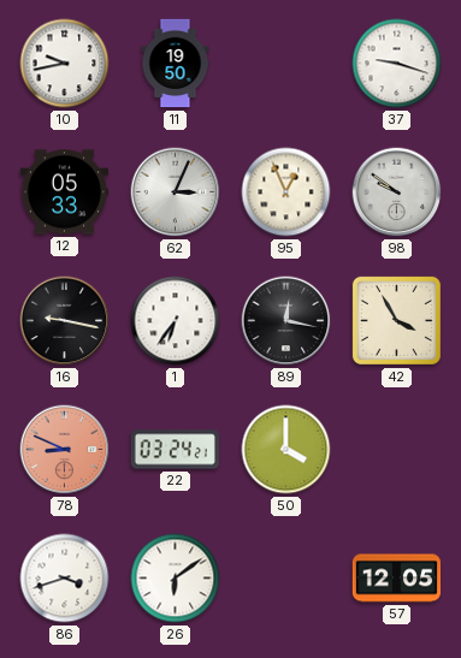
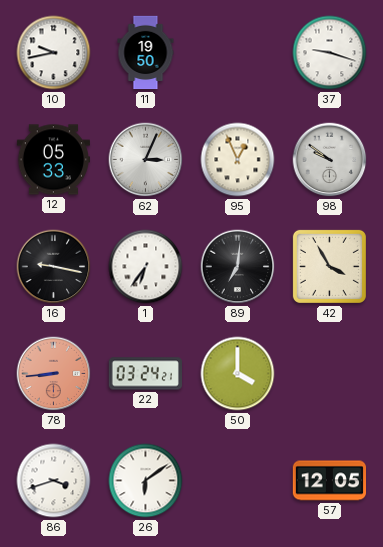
89: 12:17 -> 7:01 (238, 267)
78: 8:49 -> 8:44 (54, 374)
